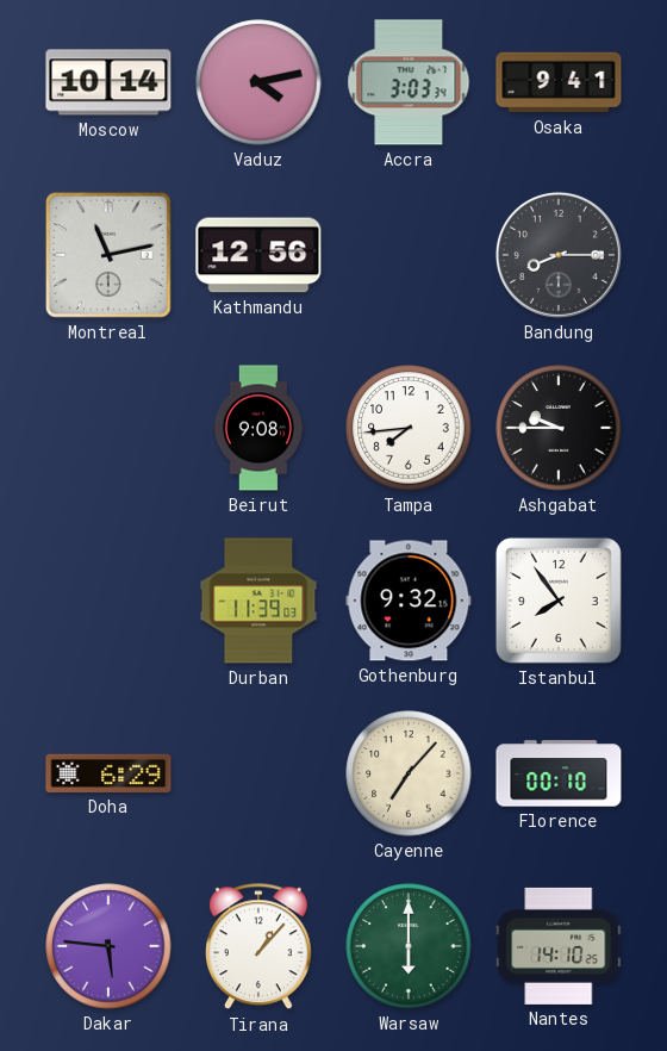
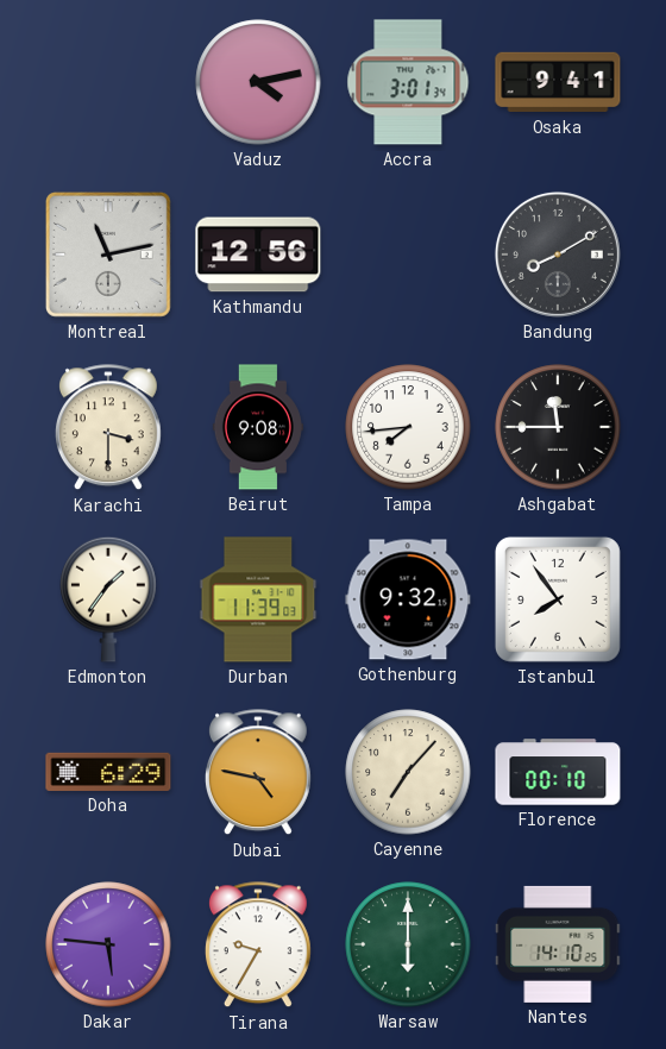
Moscow: 10:14 -> none (108, 82)
Accra: 3:03 -> 3:01 (408, 82)
Bandung: 8:15 -> 8:10 (558, 255)
Karachi: none -> 3:30 (108, 428)
Ashgabat: 9:45 -> 11:45 (558, 427)
Edmonton: none -> 1:36 (108, 599)
Dubai: none -> 4:47 (258, 773)
Tirana: 1:07 -> 9:35 (258, 946)
